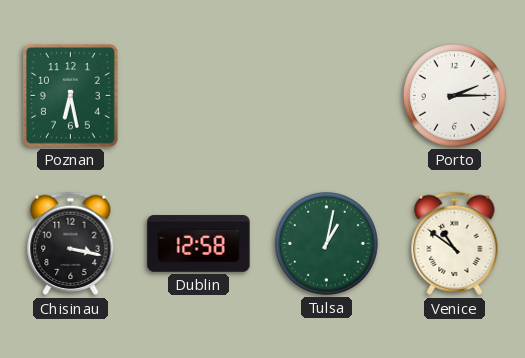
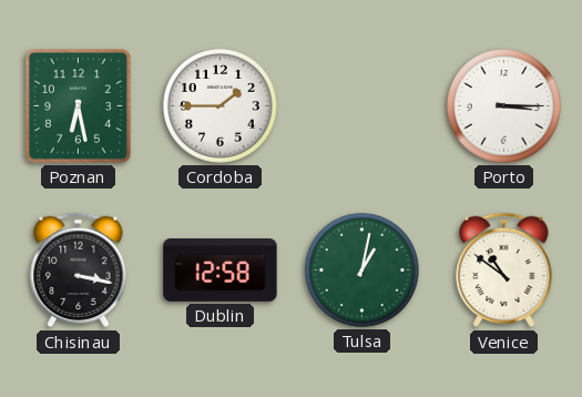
Cordoba: none -> 1:45 (219, 105)
Porto: 2:15 -> 3:15 (503, 105)
